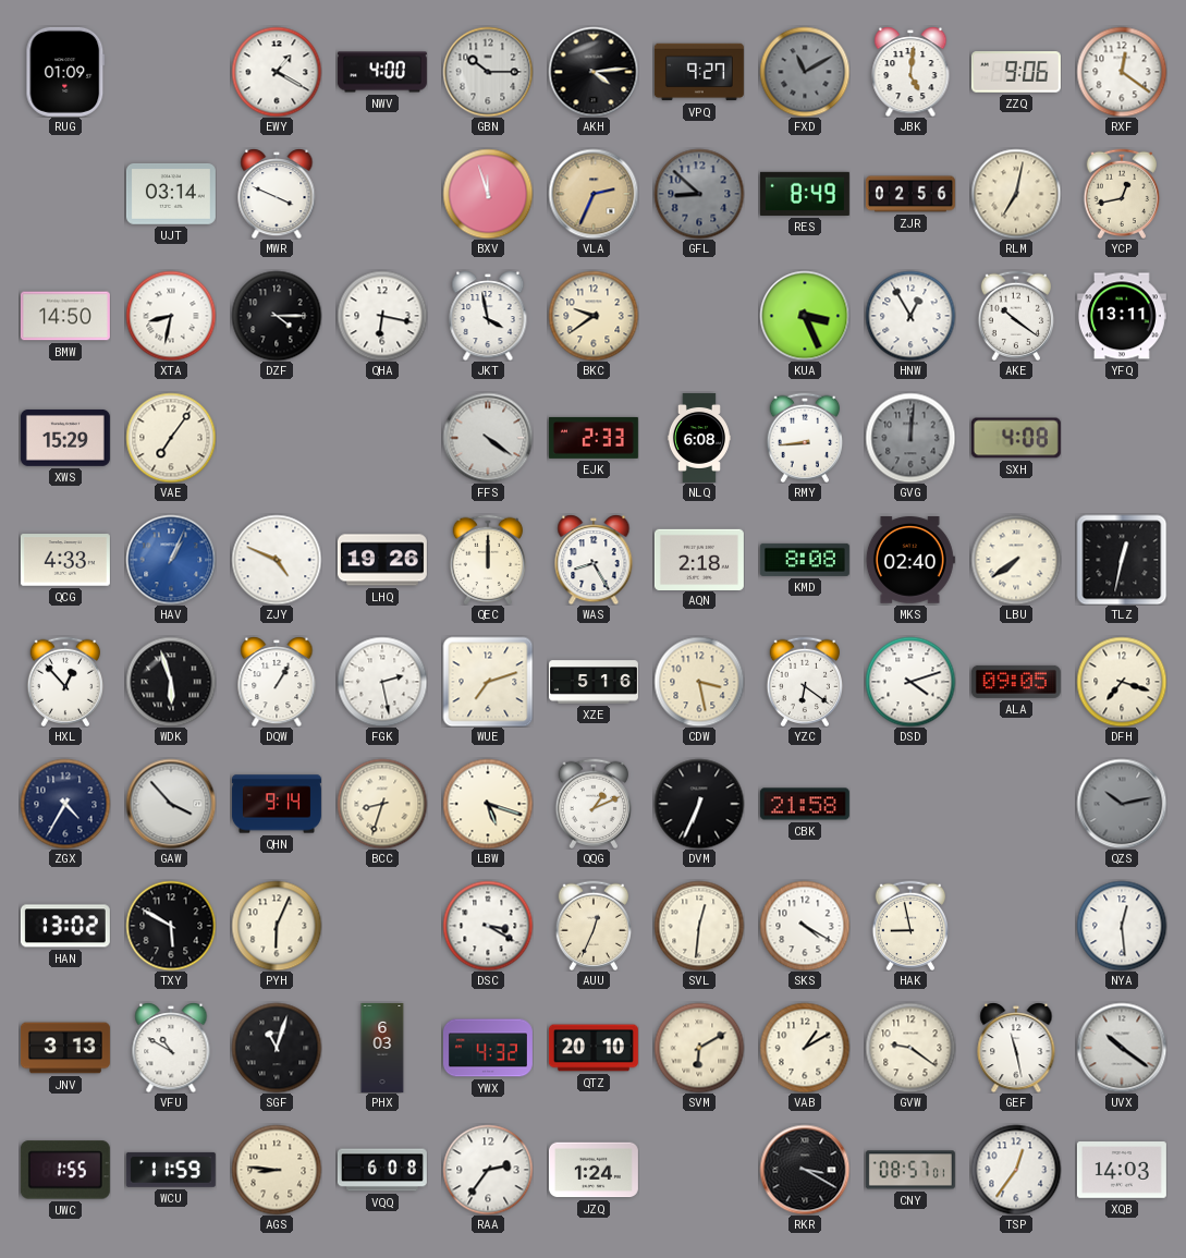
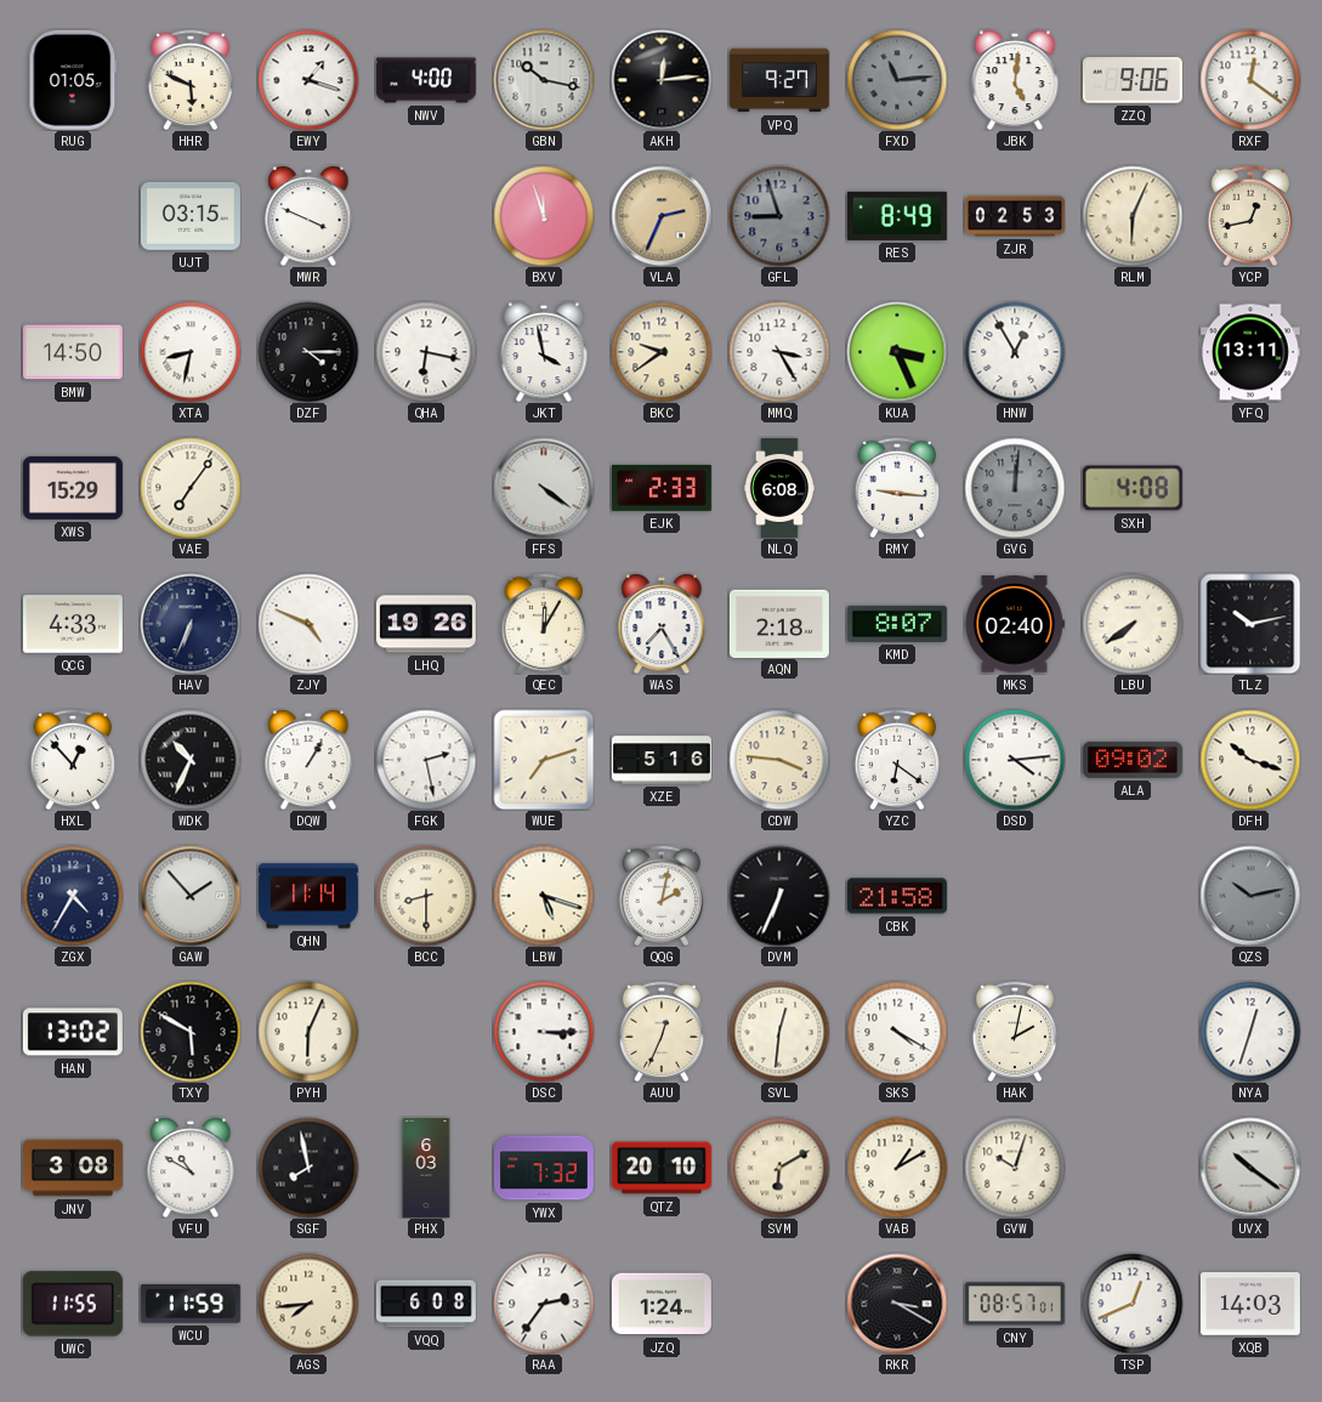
RUG: 01:09 -> 01:05 (73, 80)
HHR: none -> 5:49 (191, 79)
EWY: 1:20 -> 1:18 (308, 80)
GBN: 10:15 -> 10:17 (544, 80)
AKH: 4:14 -> 12:14 (662, 80)
FXD: 11:10 -> 11:14 (897, 80)
UJT: 03:14 -> 03:15 (191, 217)
GFL: 8:52 -> 8:57 (779, 216)
ZJR: 02:56 -> 02:53 (1015, 216)
RLM: 7:02 -> 6:04 (1133, 216)
MMQ: none -> 3:25 (779, 352)
AKE: 10:21 -> none (1016, 315)
RMY: 8:44 -> 9:16 (897, 487)
HAV: 1:04 -> 6:34 (191, 624)
HAV dial: blue -> navy (191, 624)
QEC: 12:00 -> 12:05 (544, 623)
WAS: 8:25 -> 7:25 (662, 624)
KMD: 8:08 -> 8:07 (897, 624)
TLZ: 12:32 -> 10:13 (1250, 624)
WDK: 5:57 -> 10:34 (191, 760)
CDW: 3:28 -> 3:46 (779, 760)
DSD: 4:12 -> 4:14 (1015, 760)
ALA: 09:05 -> 09:02 (1133, 760)
DFH: 7:18 -> 10:18 (1250, 760)
GAW: 3:53 -> 1:53 (191, 896)
QHN: 9:14 -> 11:14 (308, 896)
BCC: 8:33 -> 8:30 (426, 896)
QQG: 1:11 -> 2:02 (662, 895)
DSC: 3:20 -> 3:15 (544, 1032)
HAK: 8:58 -> 2:02 (1015, 1031)
NYA: 12:29 -> 12:33 (1250, 1032)
JNV: 3:13 -> 3:08 (73, 1168)
SGF: 11:03 -> 7:58 (308, 1168)
YWX: 4:32 -> 7:32 (544, 1168)
GVW: 9:21 -> 10:03 (1015, 1168)
GEF: 11:28 -> none (1016, 1048)
UWC: 1:55 -> 11:55 (73, 1304)
AGS: 8:46 -> 7:44 (308, 1304)
TSP: 12:36 -> 12:41 (1133, 1304)
